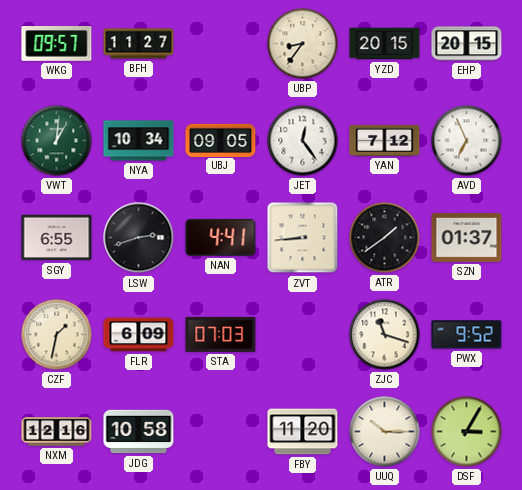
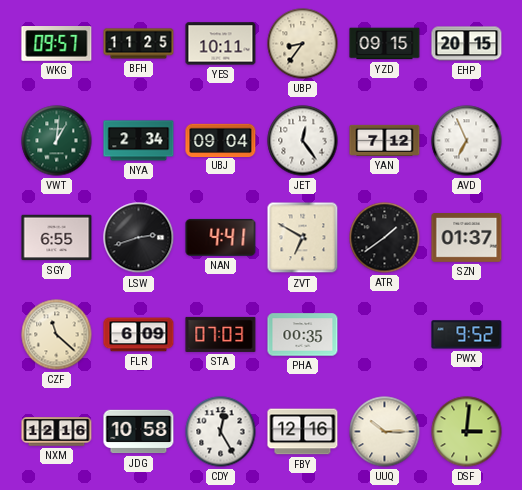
BFH: 11:27 -> 11:25 (139, 44)
YES: none -> 10:11 (221, 44)
YZD: 20:15 -> 09:15 (385, 44)
NYA: 10:34 -> 2:34 (139, 141)
UBJ: 09:05 -> 09:04 (221, 140)
ZVT: 8:44 -> 6:50 (303, 238)
CZF: 1:32 -> 11:22 (57, 335)
PHA: none -> 00:35 (303, 335)
ZJC: 11:18 -> none (385, 335)
CDY: none -> 12:25 (221, 432)
FBY: 11:20 -> 12:16 (303, 432)
DSF: 3:05 -> 3:01 (467, 432)
